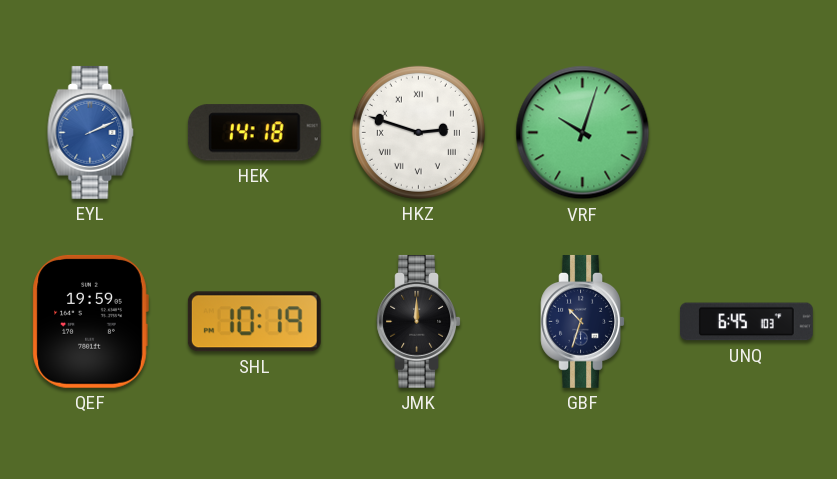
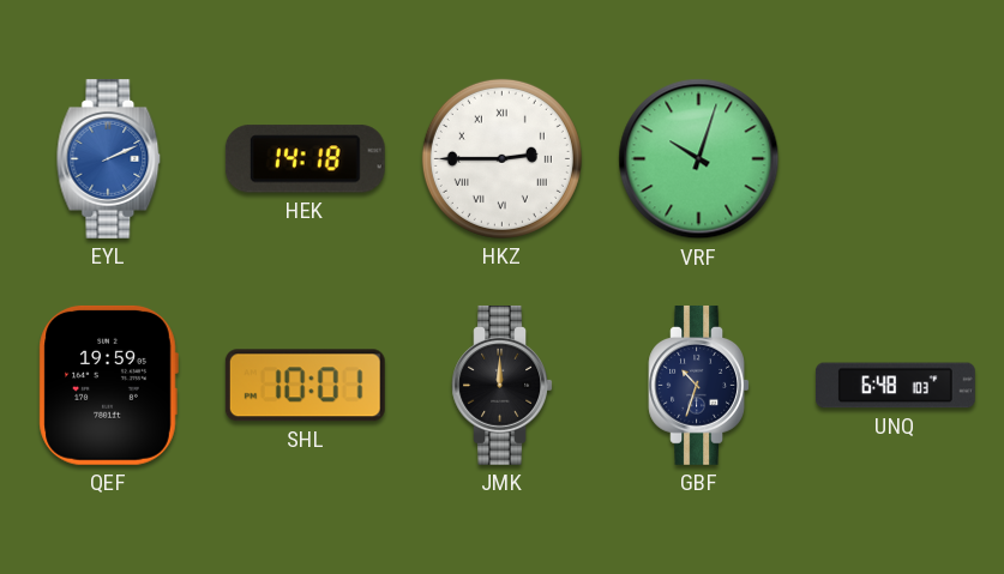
HKZ: 2:48 -> 2:45 (501, 158)
SHL: 10:19 -> 10:01 (305, 386)
UNQ: 6:45 -> 6:48 (895, 386)
